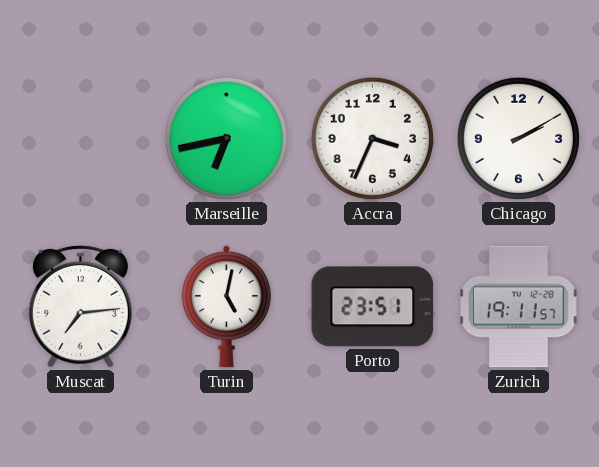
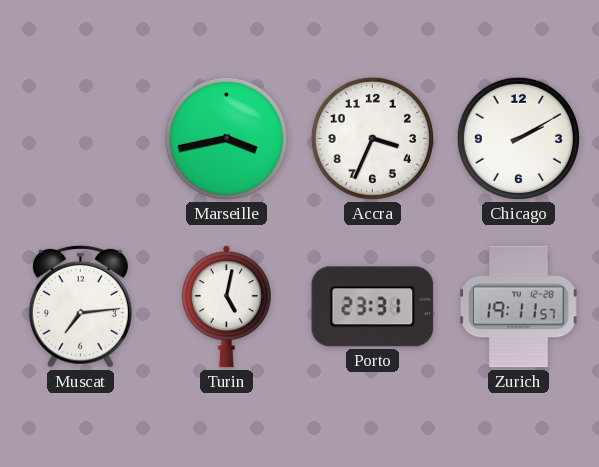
Marseille: 6:43 -> 3:43 (226, 138)
Porto: 23:51 -> 23:31 (373, 307)
